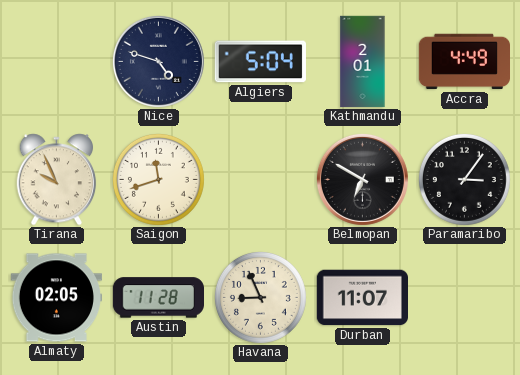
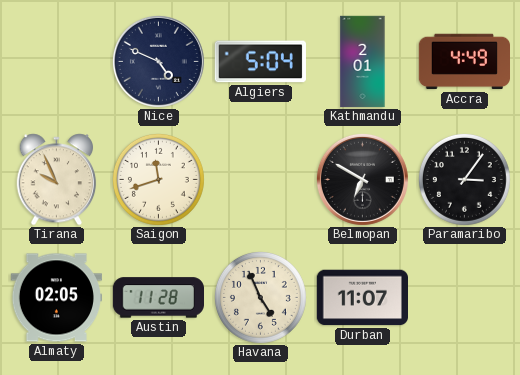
Nice: 4:48 -> 4:49 (158, 61)
Havana: 8:56 -> 4:56 (260, 297)
